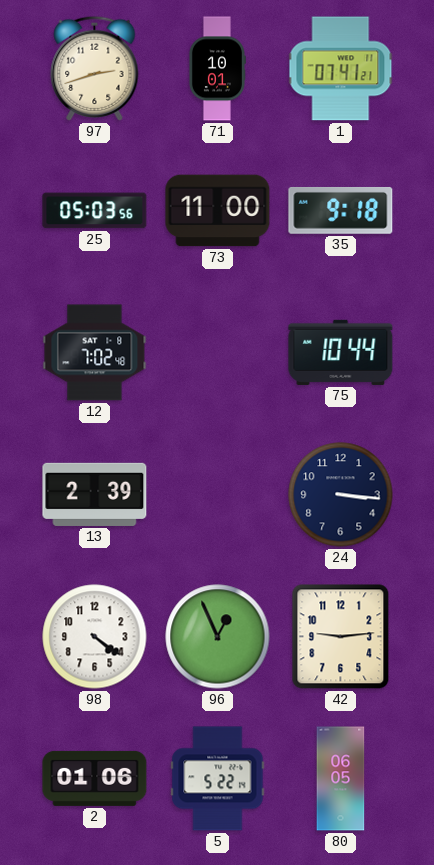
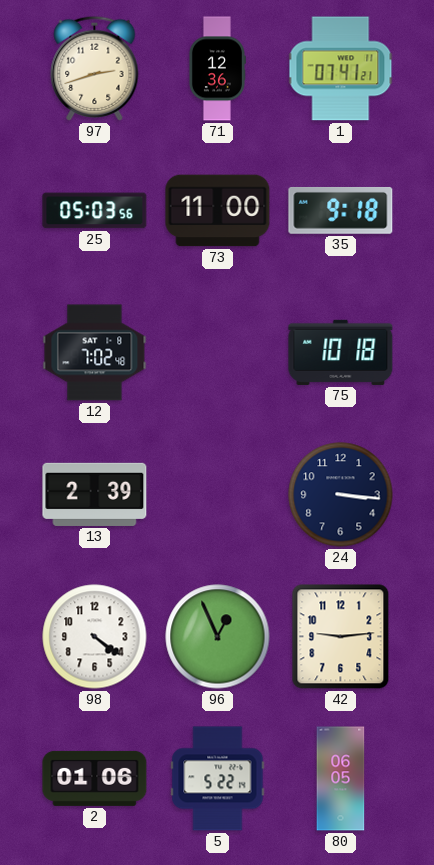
71: 10:01 -> 12:36 (217, 69)
75: 10:44 -> 10:18 (341, 352)
